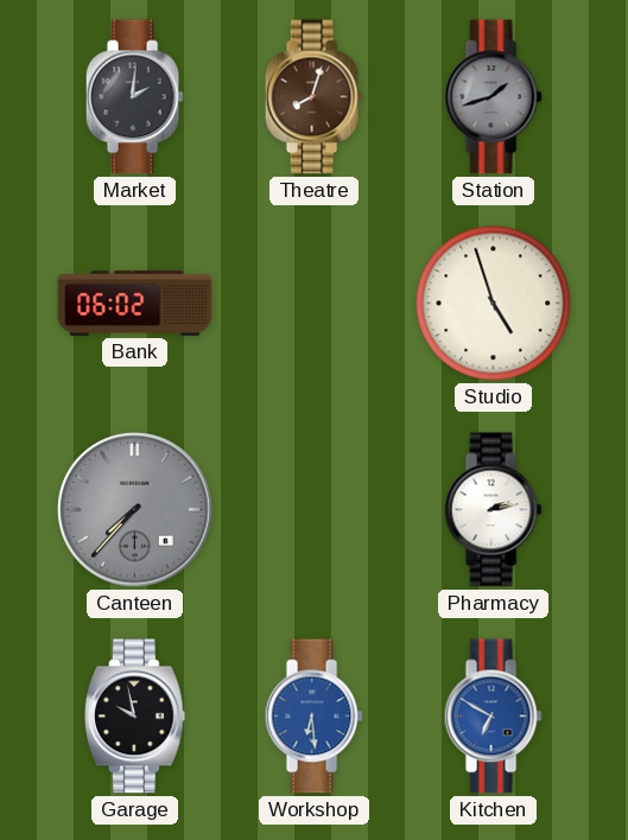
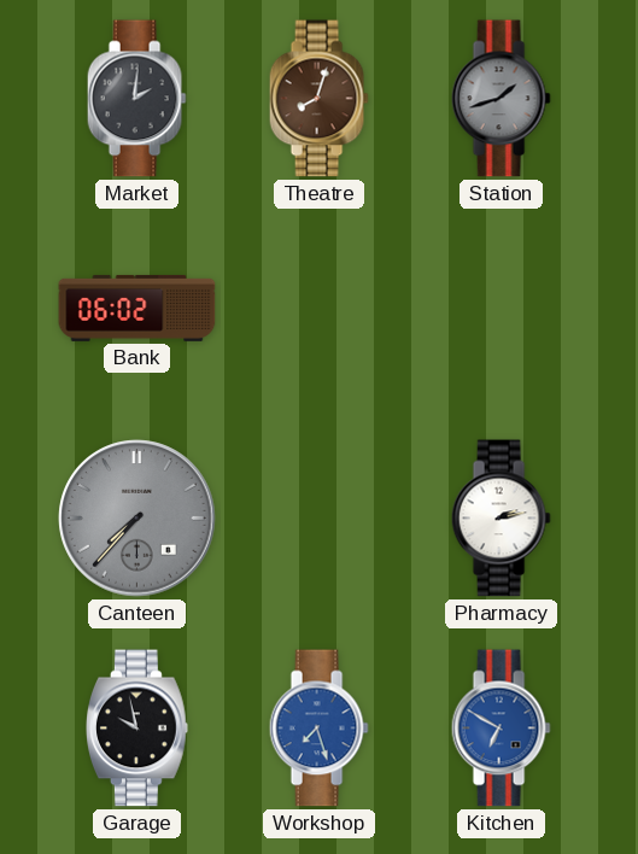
Studio: 4:57 -> none (494, 304)
Workshop: 6:29 -> 7:27 (318, 729)
